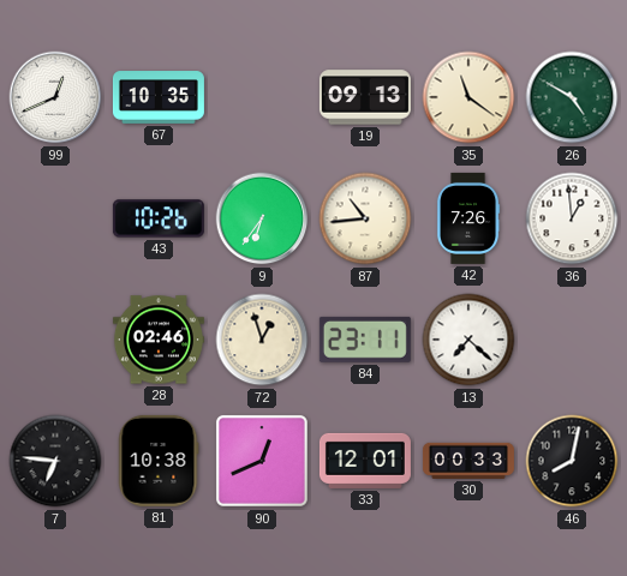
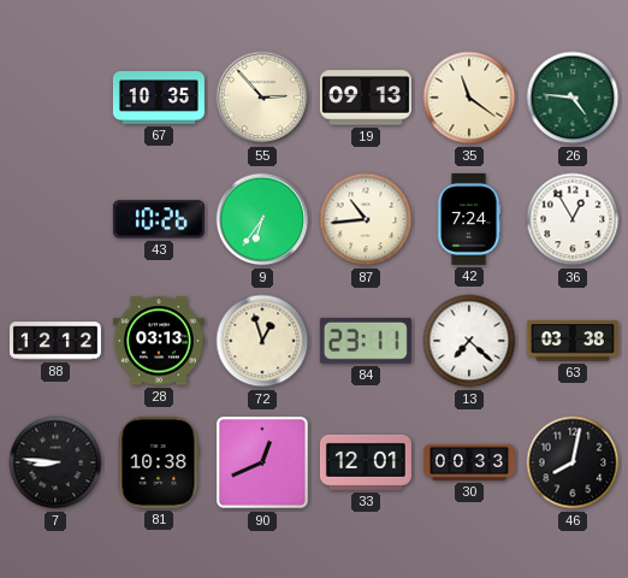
99: 12:41 -> none (55, 97)
55: none -> 2:53 (262, 98)
26: 4:50 -> 4:46 (573, 98)
42: 7:26 -> 7:24 (469, 219)
36: 12:59 -> 12:55 (573, 219)
88: none -> 12:12 (55, 341)
28: 02:46 -> 03:13 (159, 341)
63: none -> 03:38 (573, 341)
7: 6:46 -> 8:46 (55, 462)
